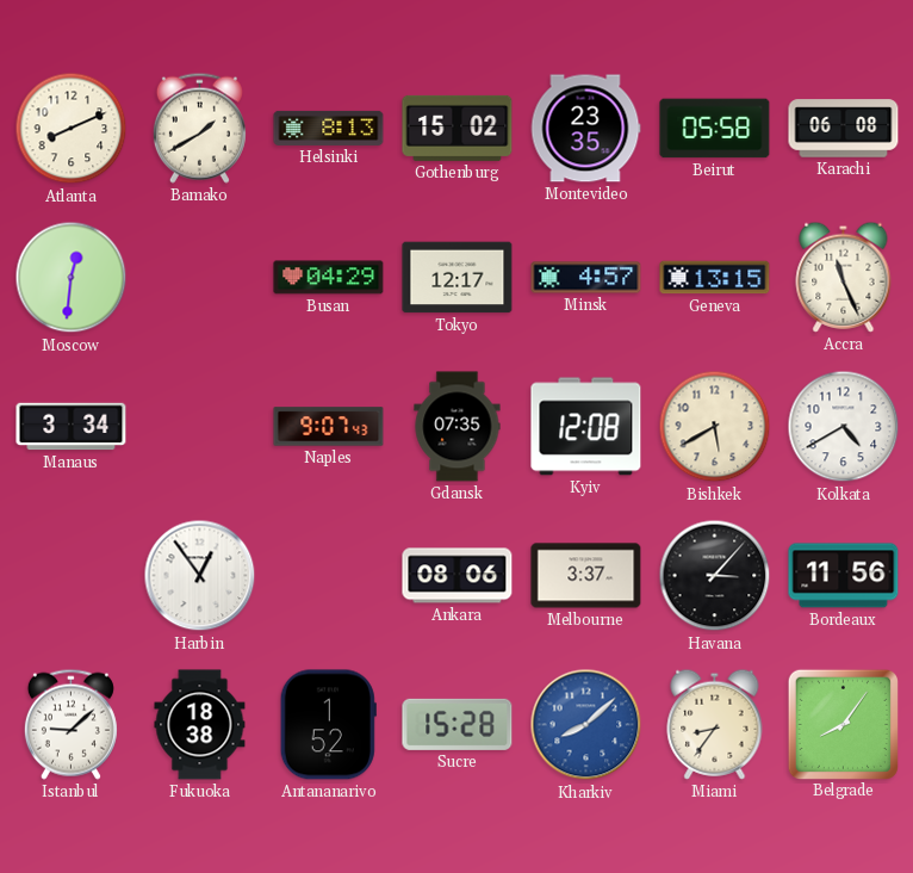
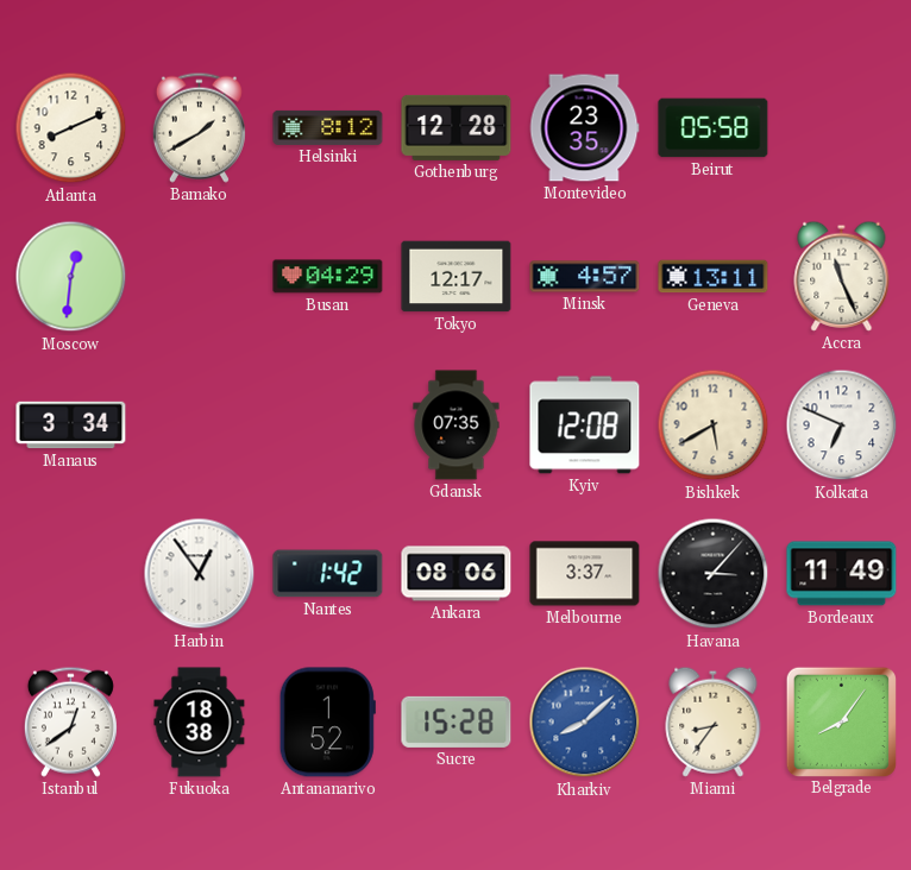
Helsinki: 8:13 -> 8:12 (328, 127)
Gothenburg: 15:02 -> 12:28 (457, 127)
Karachi: 06:08 -> none (844, 129)
Geneva: 13:15 -> 13:11 (714, 277)
Naples: 9:07 -> none (329, 427)
Kolkata: 4:40 -> 6:49 (842, 425)
Nantes: none -> 1:42 (328, 574)
Bordeaux: 11:56 -> 11:49 (842, 574)
Istanbul: 9:08 -> 12:39 (70, 721)
